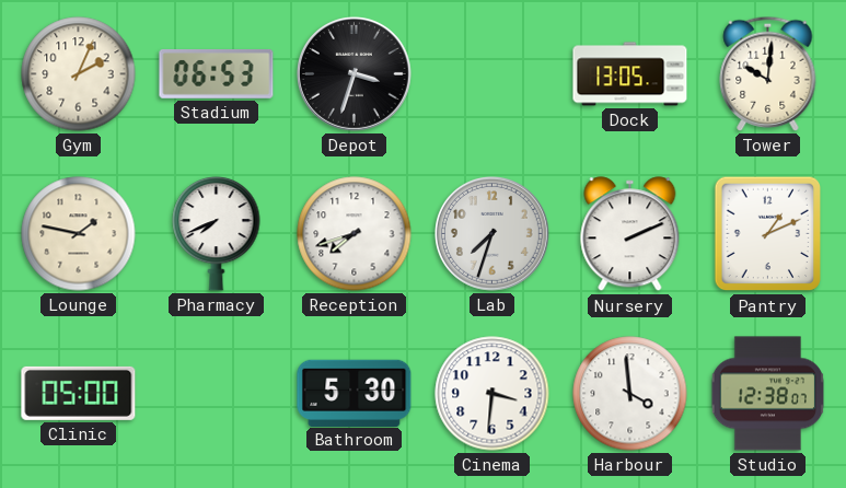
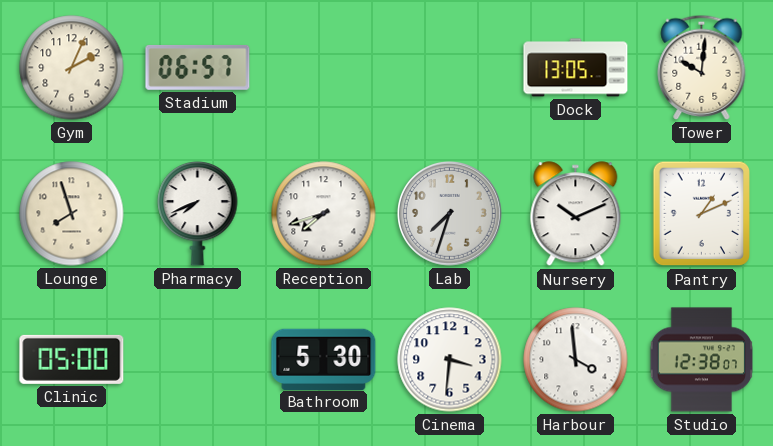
Stadium: 06:53 -> 06:57 (198, 68)
Depot: 3:33 -> none (355, 74)
Lounge: 1:47 -> 7:57 (72, 214)
Nursery: 2:11 -> 10:11 (576, 214)
